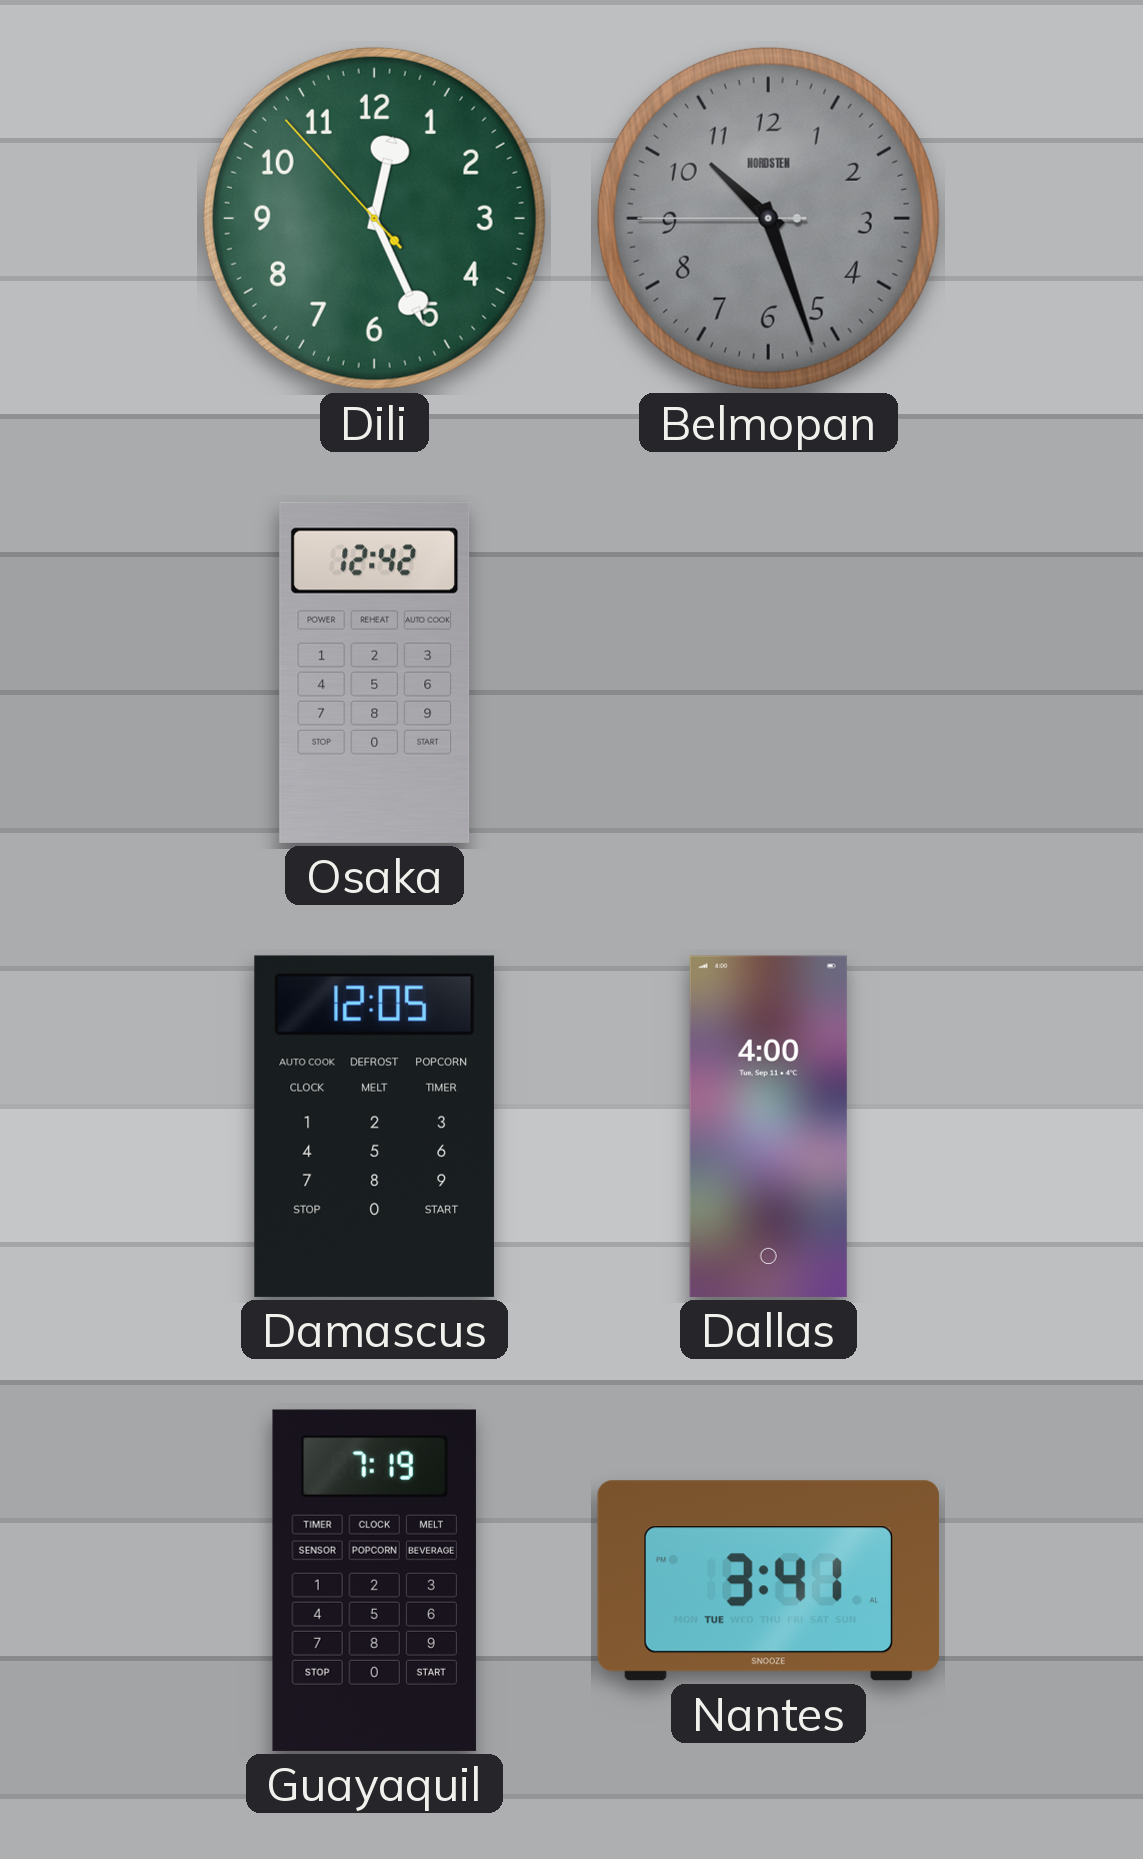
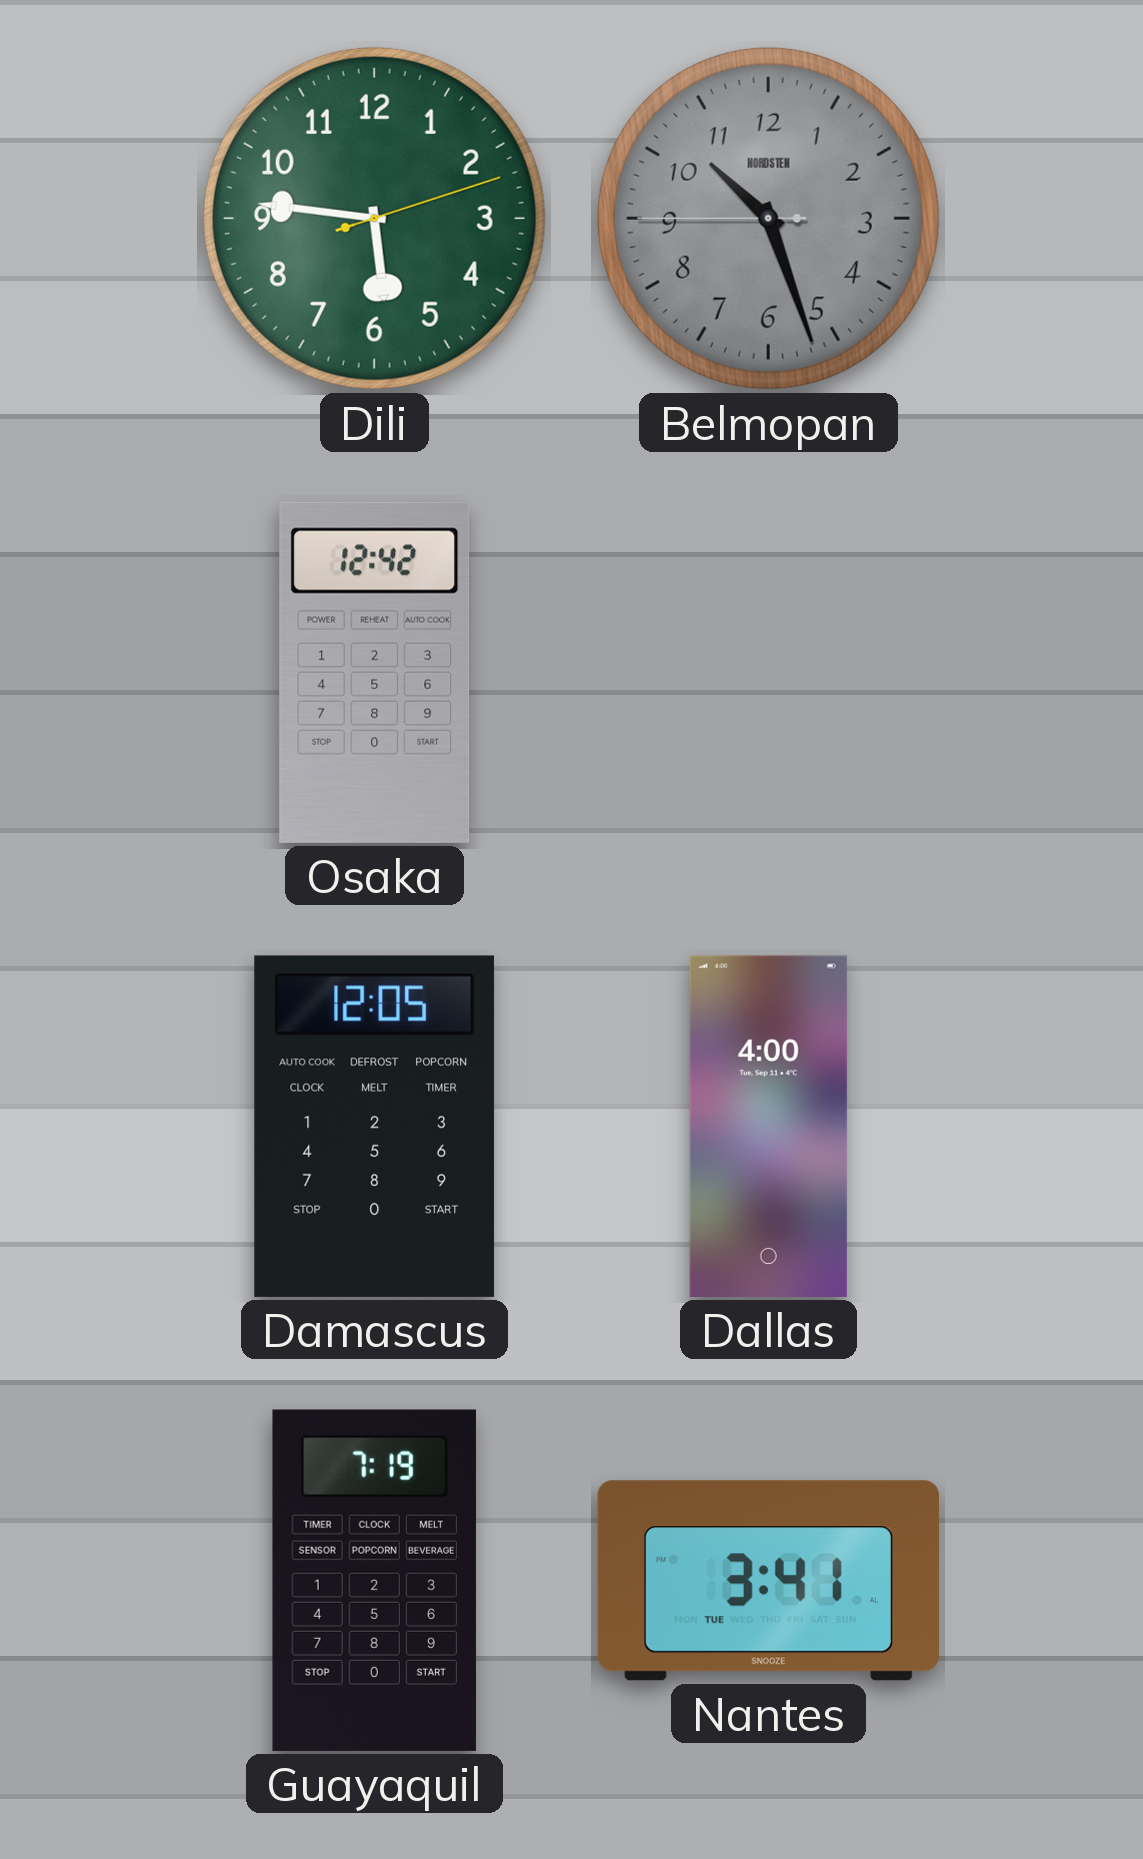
Dili: 12:25 -> 5:46 (374, 218)
